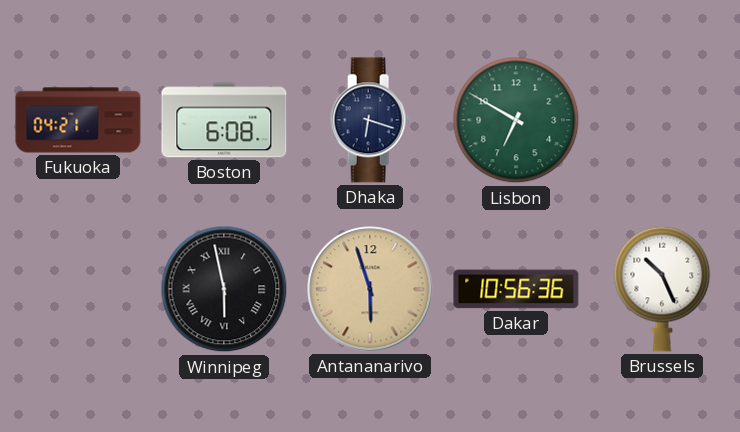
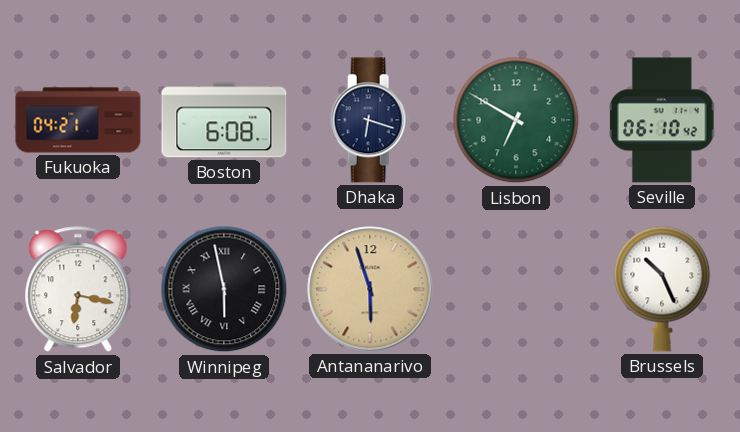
Seville: none -> 06:10 (663, 120)
Salvador: none -> 6:17 (78, 290)
Dakar: 10:56 -> none (516, 289)
